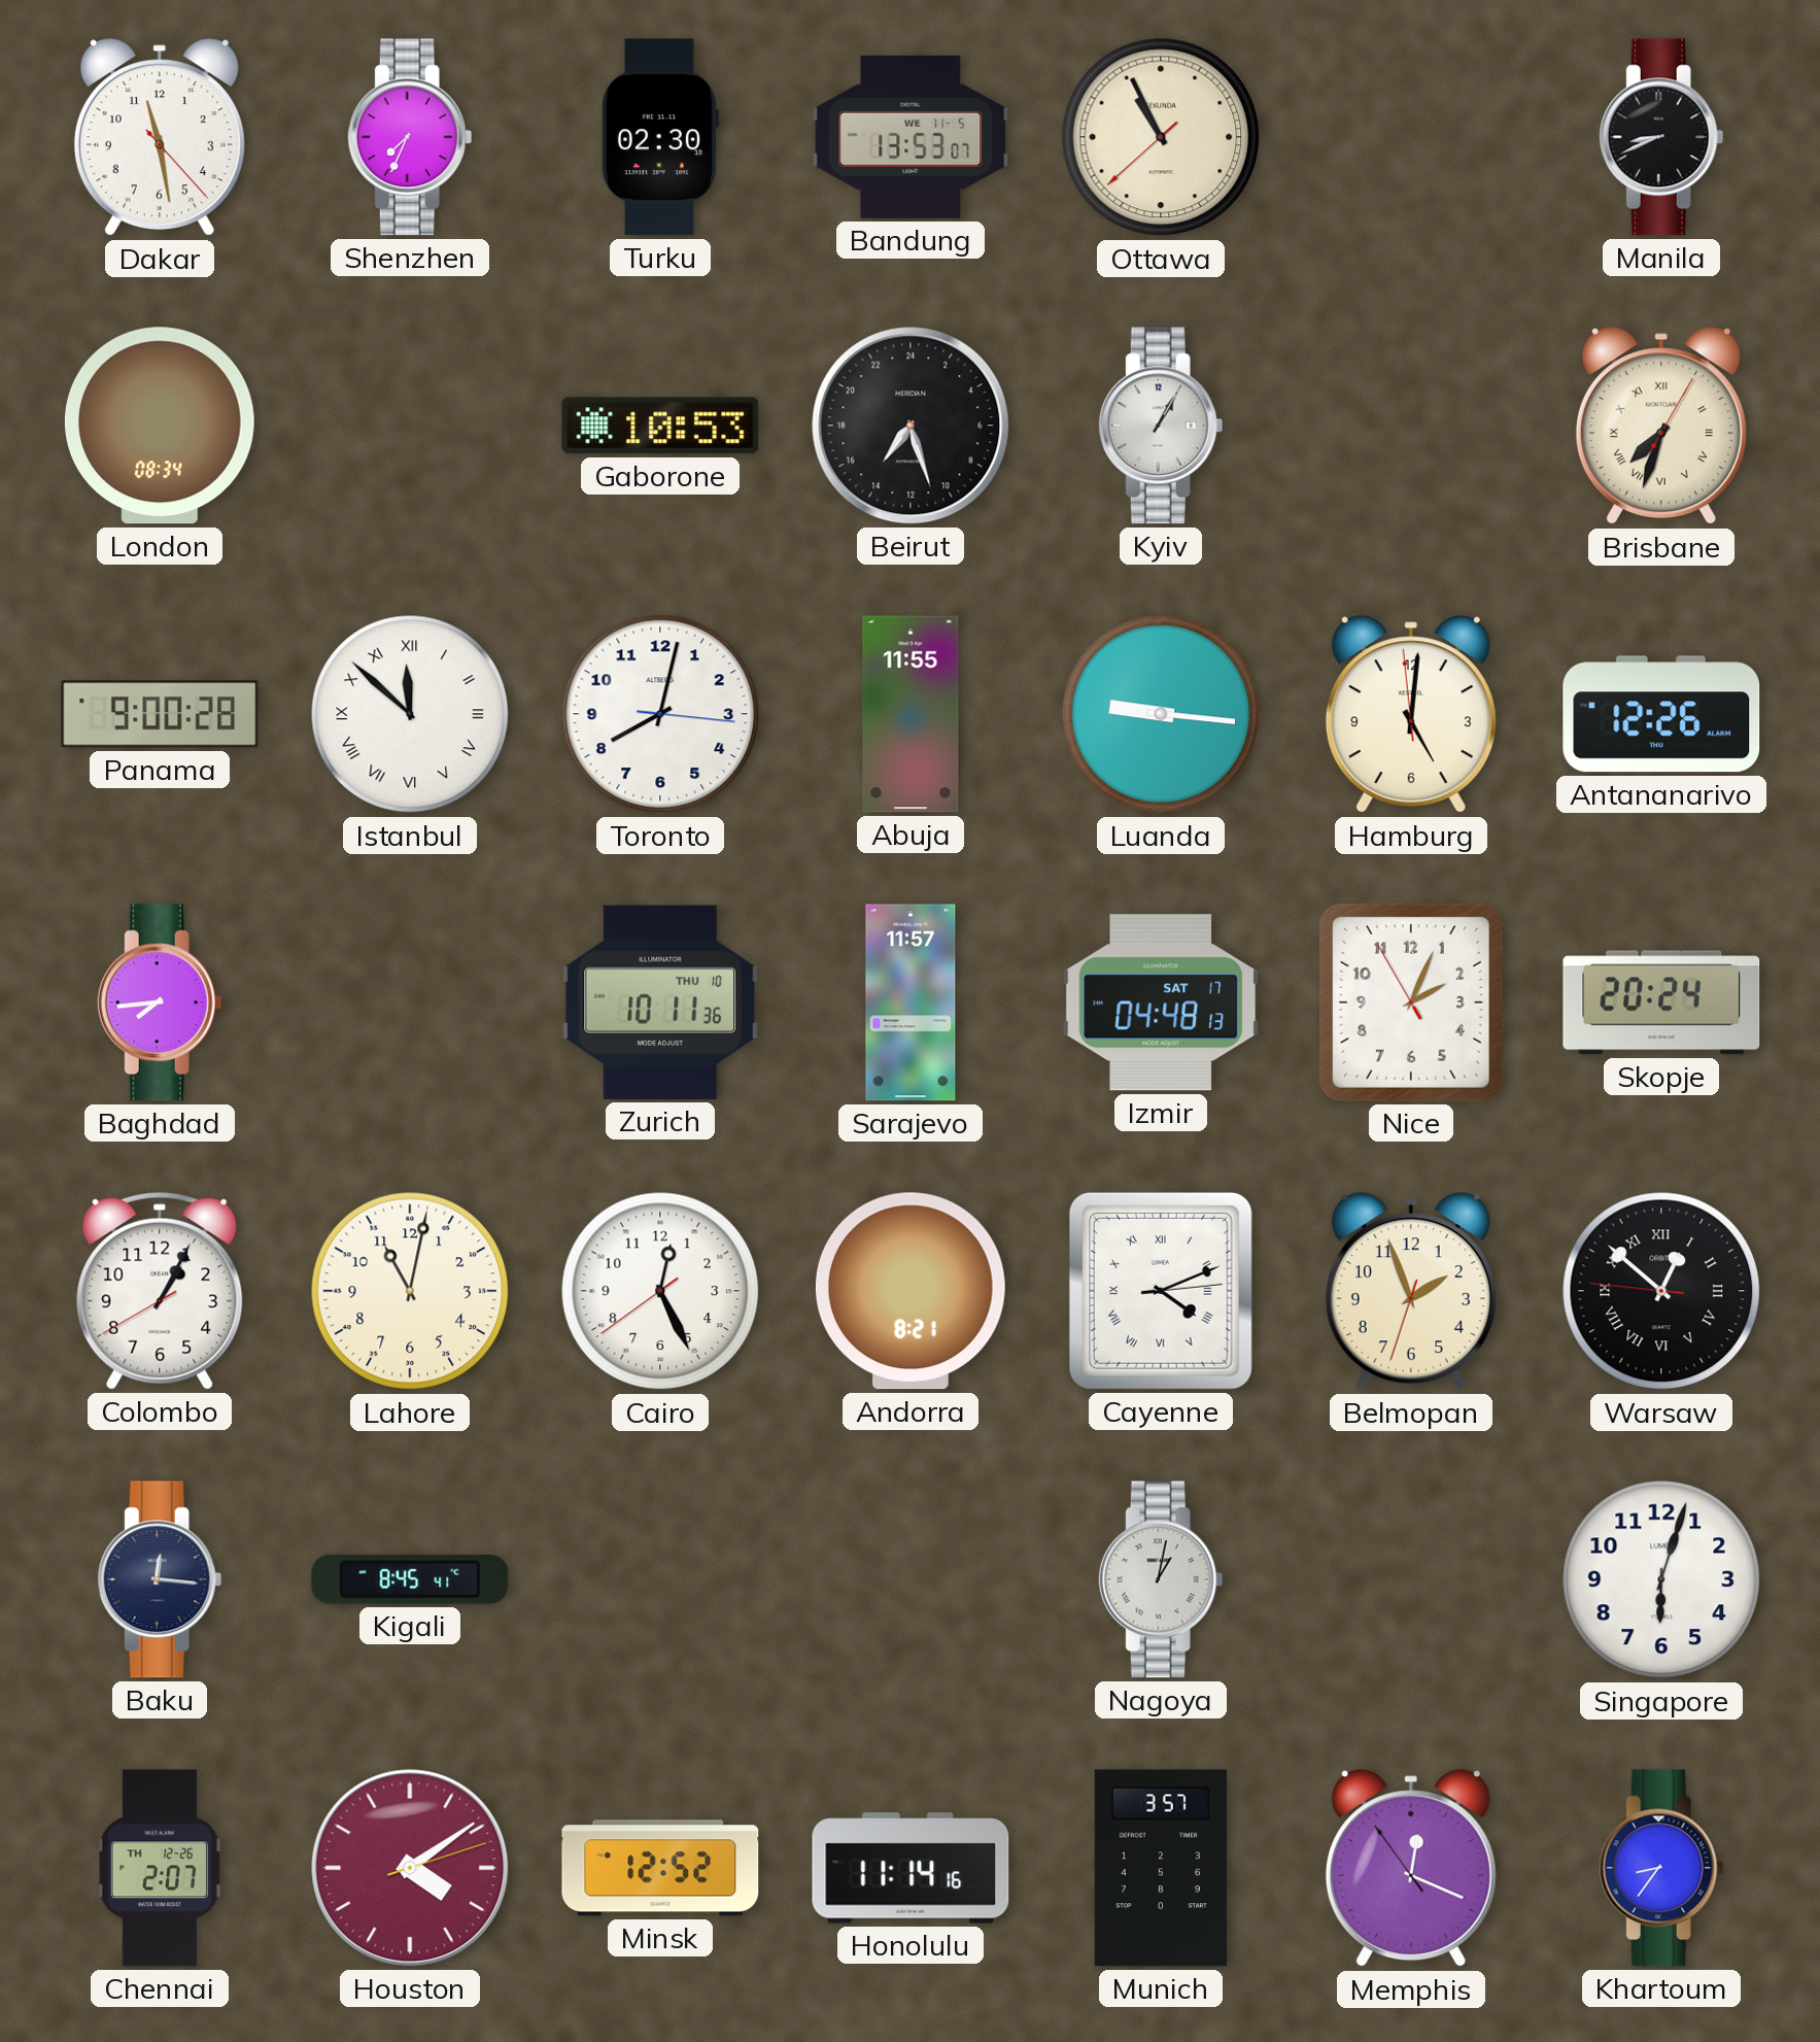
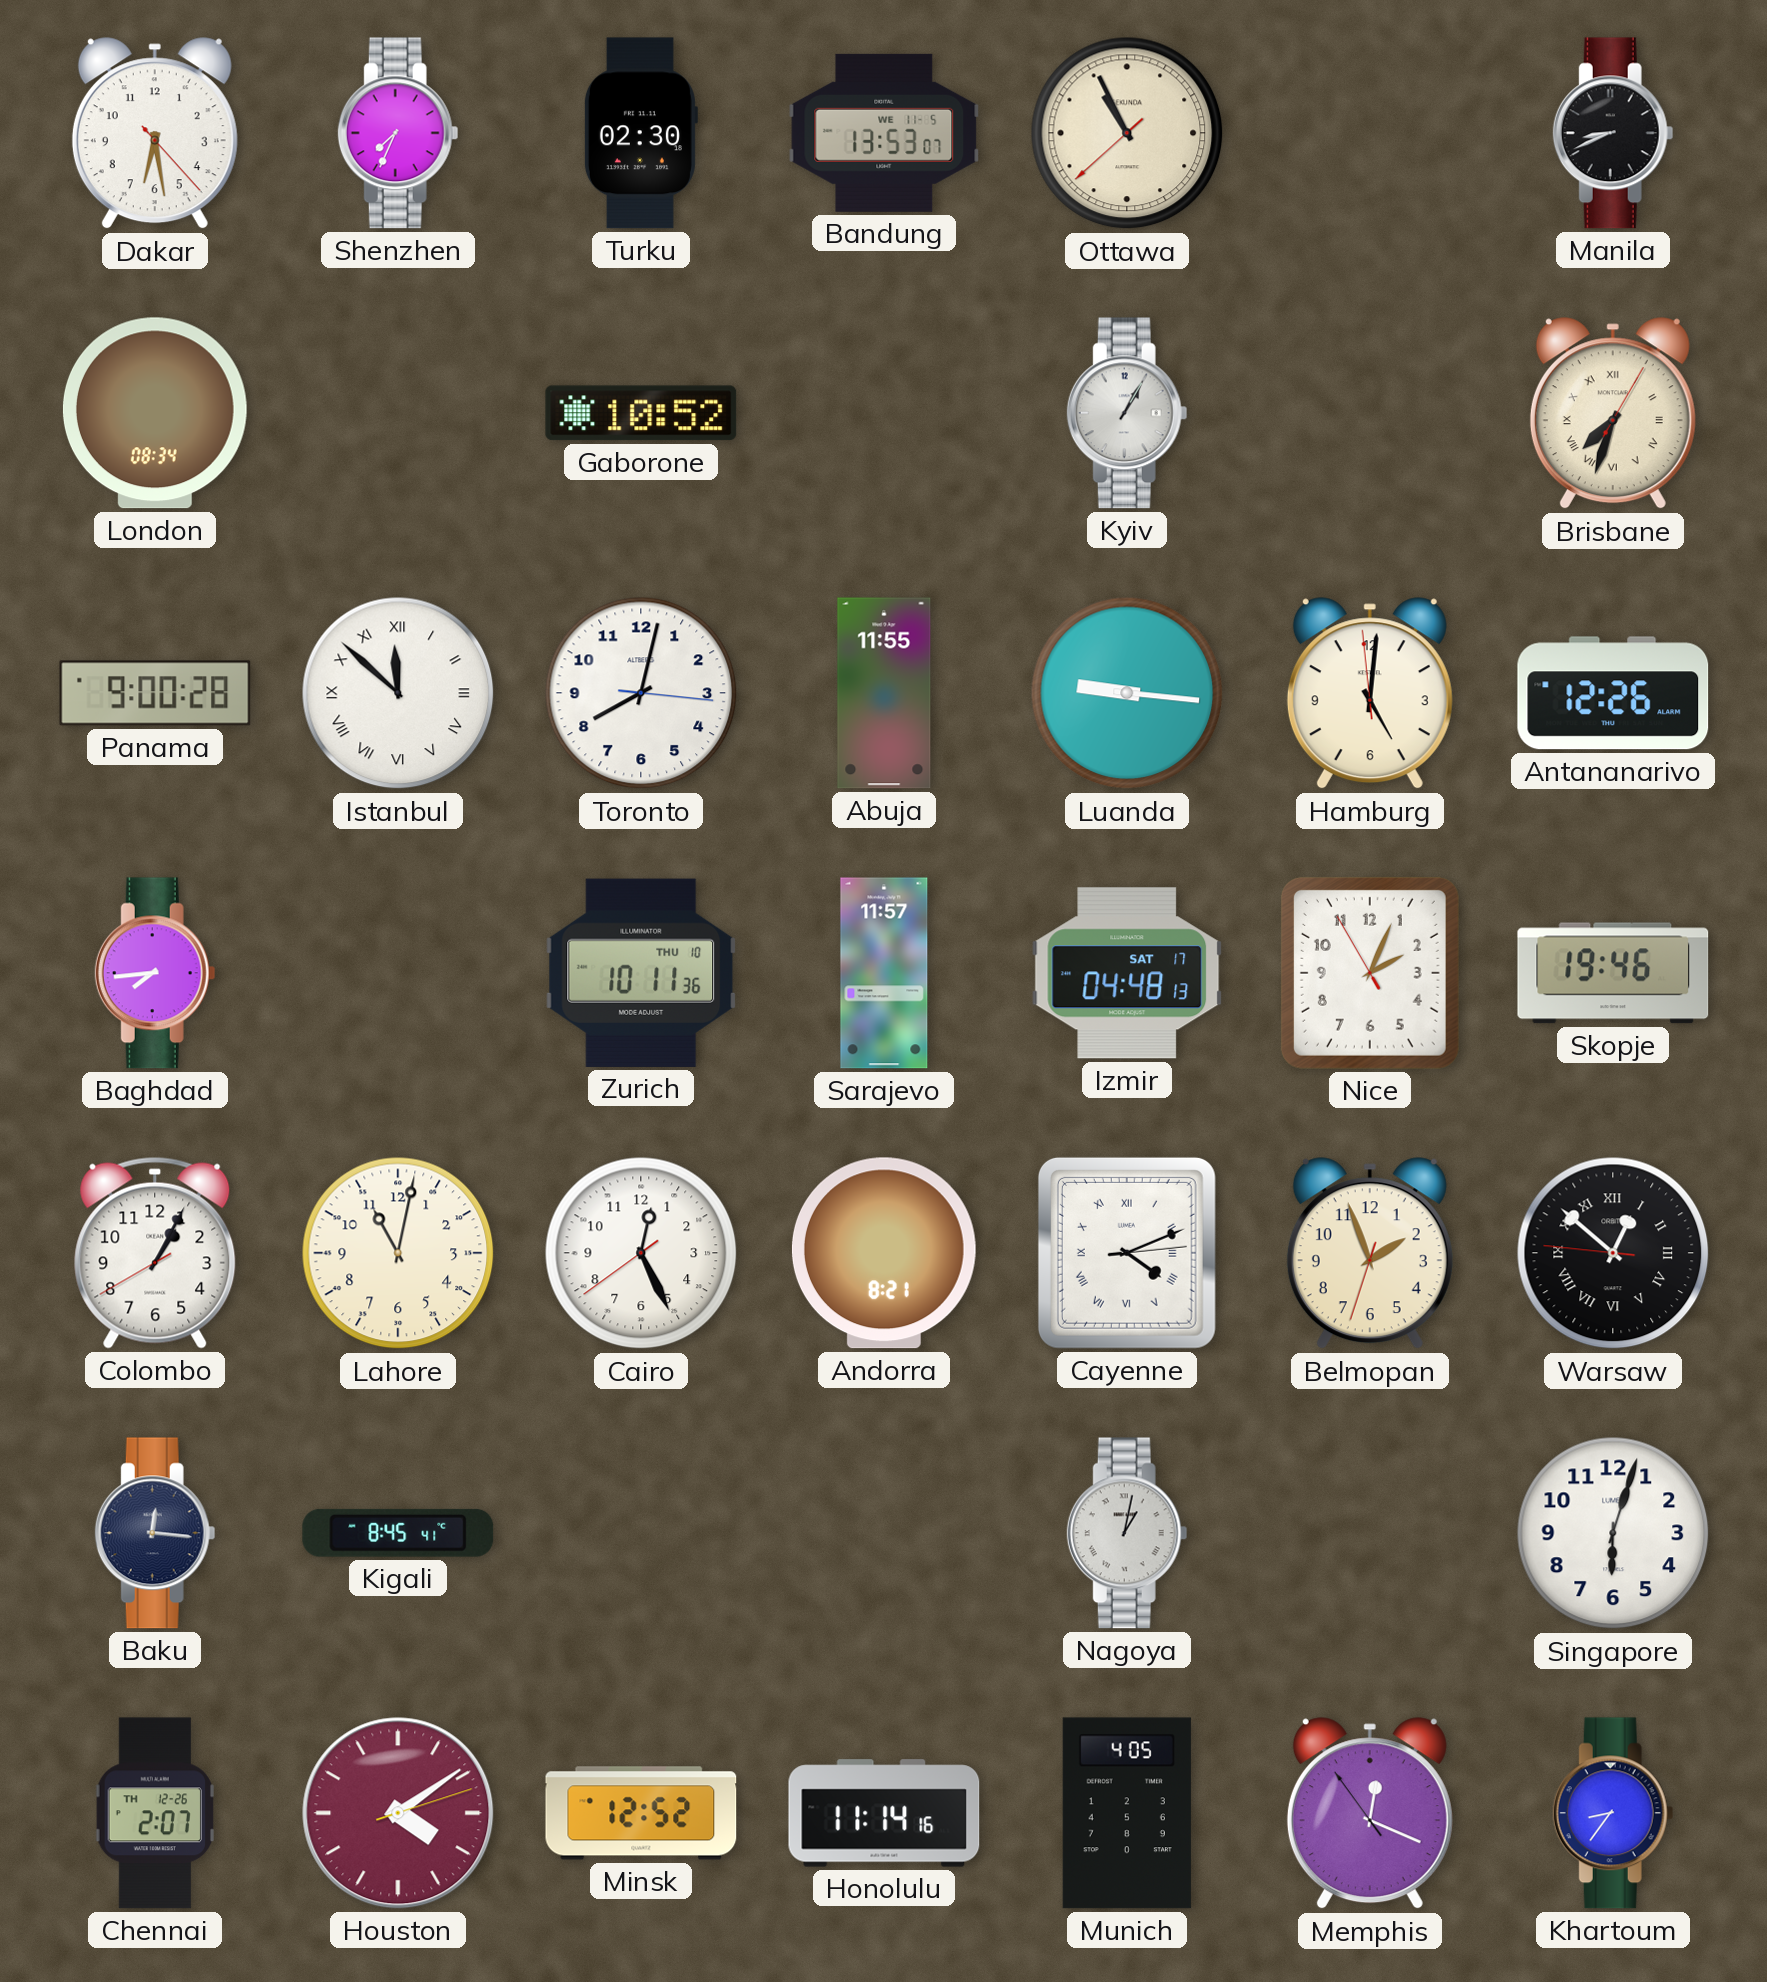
Dakar: 11:28 -> 6:28 (155, 134)
Gaborone: 10:53 -> 10:52 (641, 413)
Beirut: 14:27 -> none (911, 426)
Skopje: 20:24 -> 19:46 (1613, 973)
Munich: 3:57 -> 4:05 (1127, 1813)
